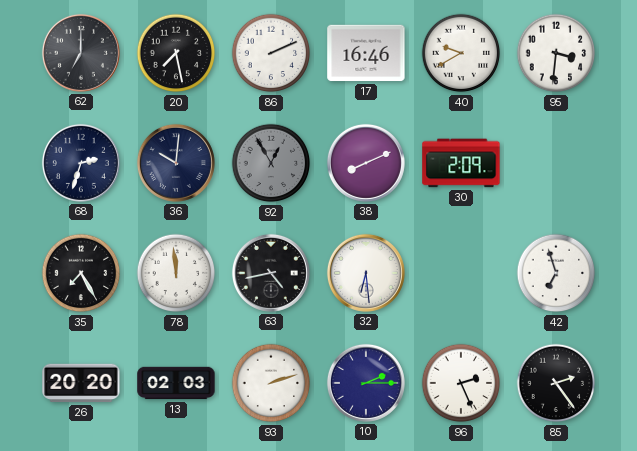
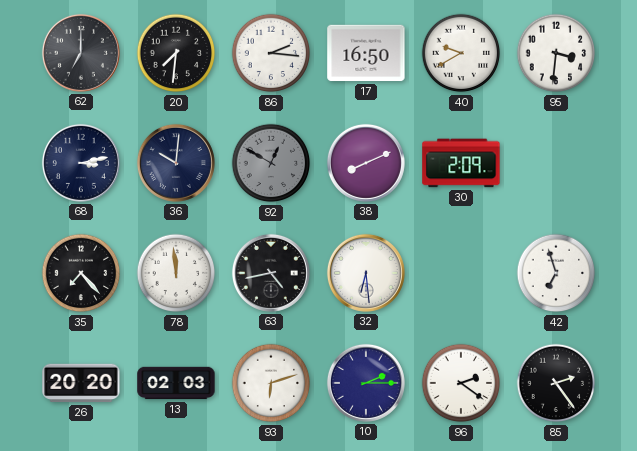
20: 7:28 -> 7:31 (176, 53)
86: 2:11 -> 2:16 (271, 53)
17: 16:46 -> 16:50 (366, 53)
68: 2:33 -> 3:13 (81, 163)
92: 12:55 -> 12:50 (271, 163)
35: 7:25 -> 7:23 (81, 273)
93: 2:12 -> 6:12 (271, 383)
96: 2:26 -> 2:21 (461, 383)
